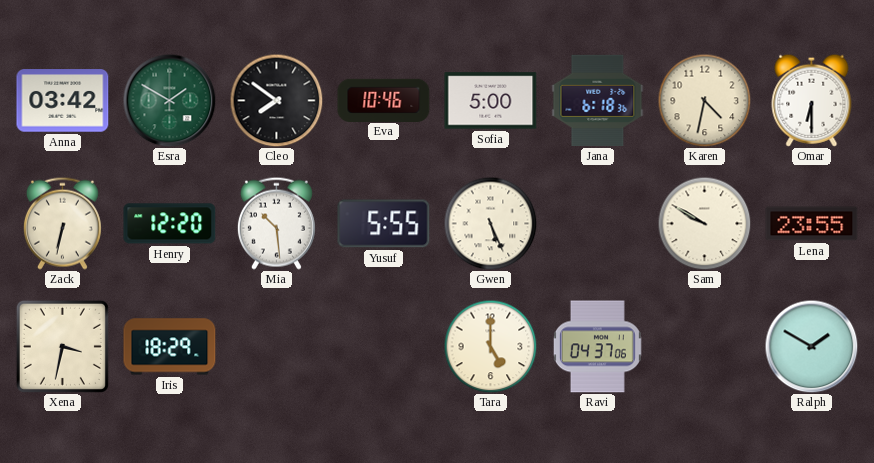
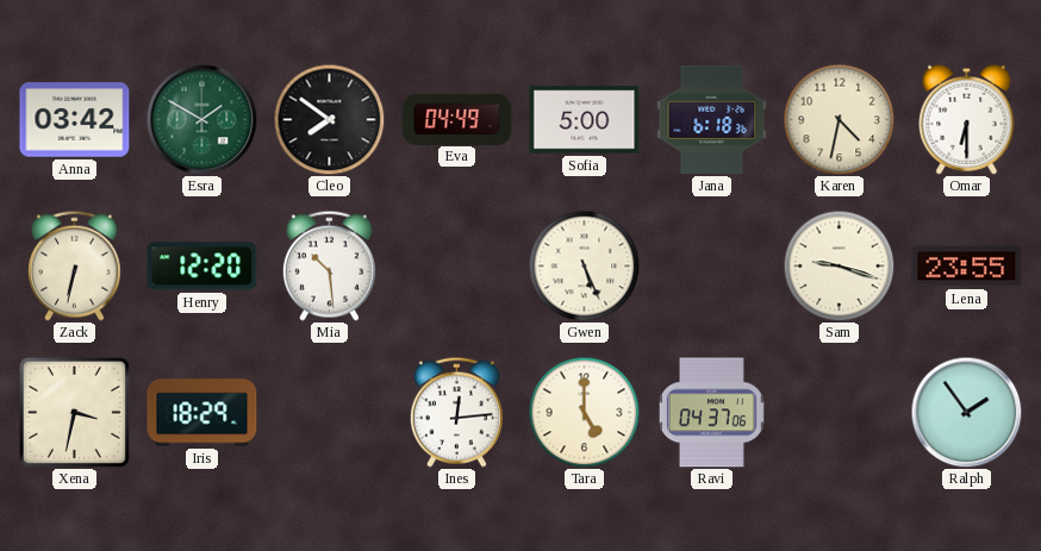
Eva: 10:46 -> 04:49 (457, 119)
Yusuf: 5:55 -> none (384, 224)
Sam: 9:50 -> 9:18 (839, 265)
Ines: none -> 12:14 (456, 412)
Ralph: 1:50 -> 1:54 (966, 412)
